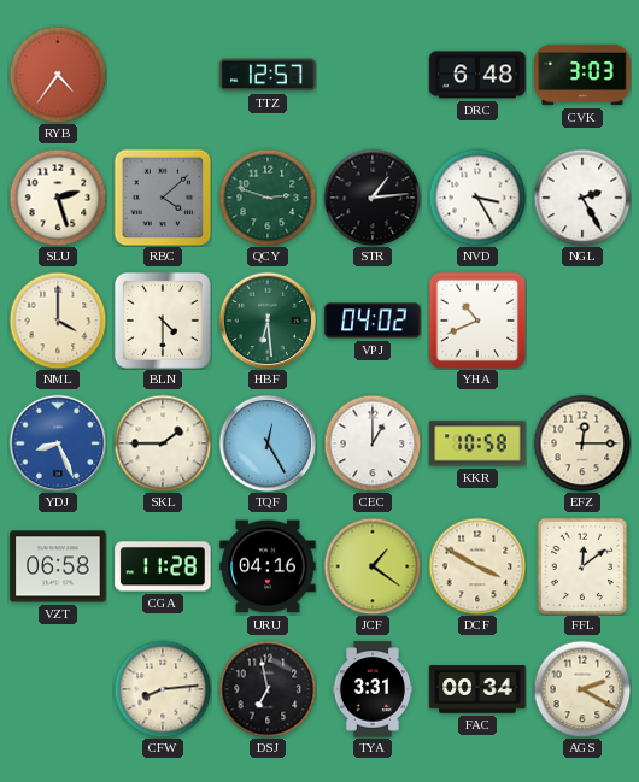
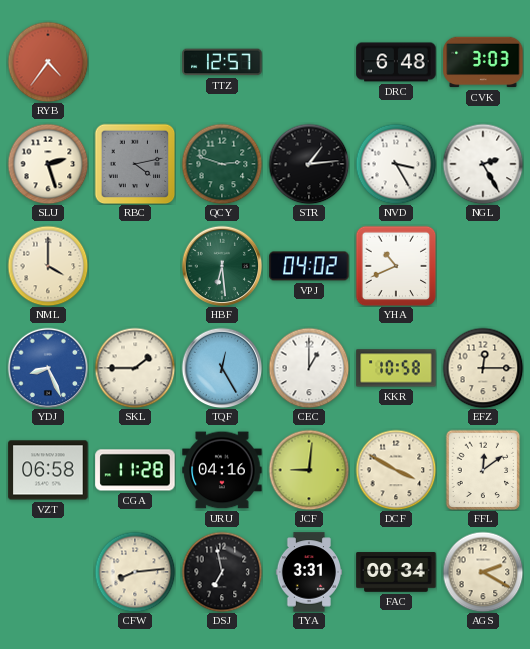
RBC: 4:08 -> 4:13 (135, 164)
BLN: 4:30 -> none (163, 321)
JCF: 1:21 -> 9:01 (309, 470)
